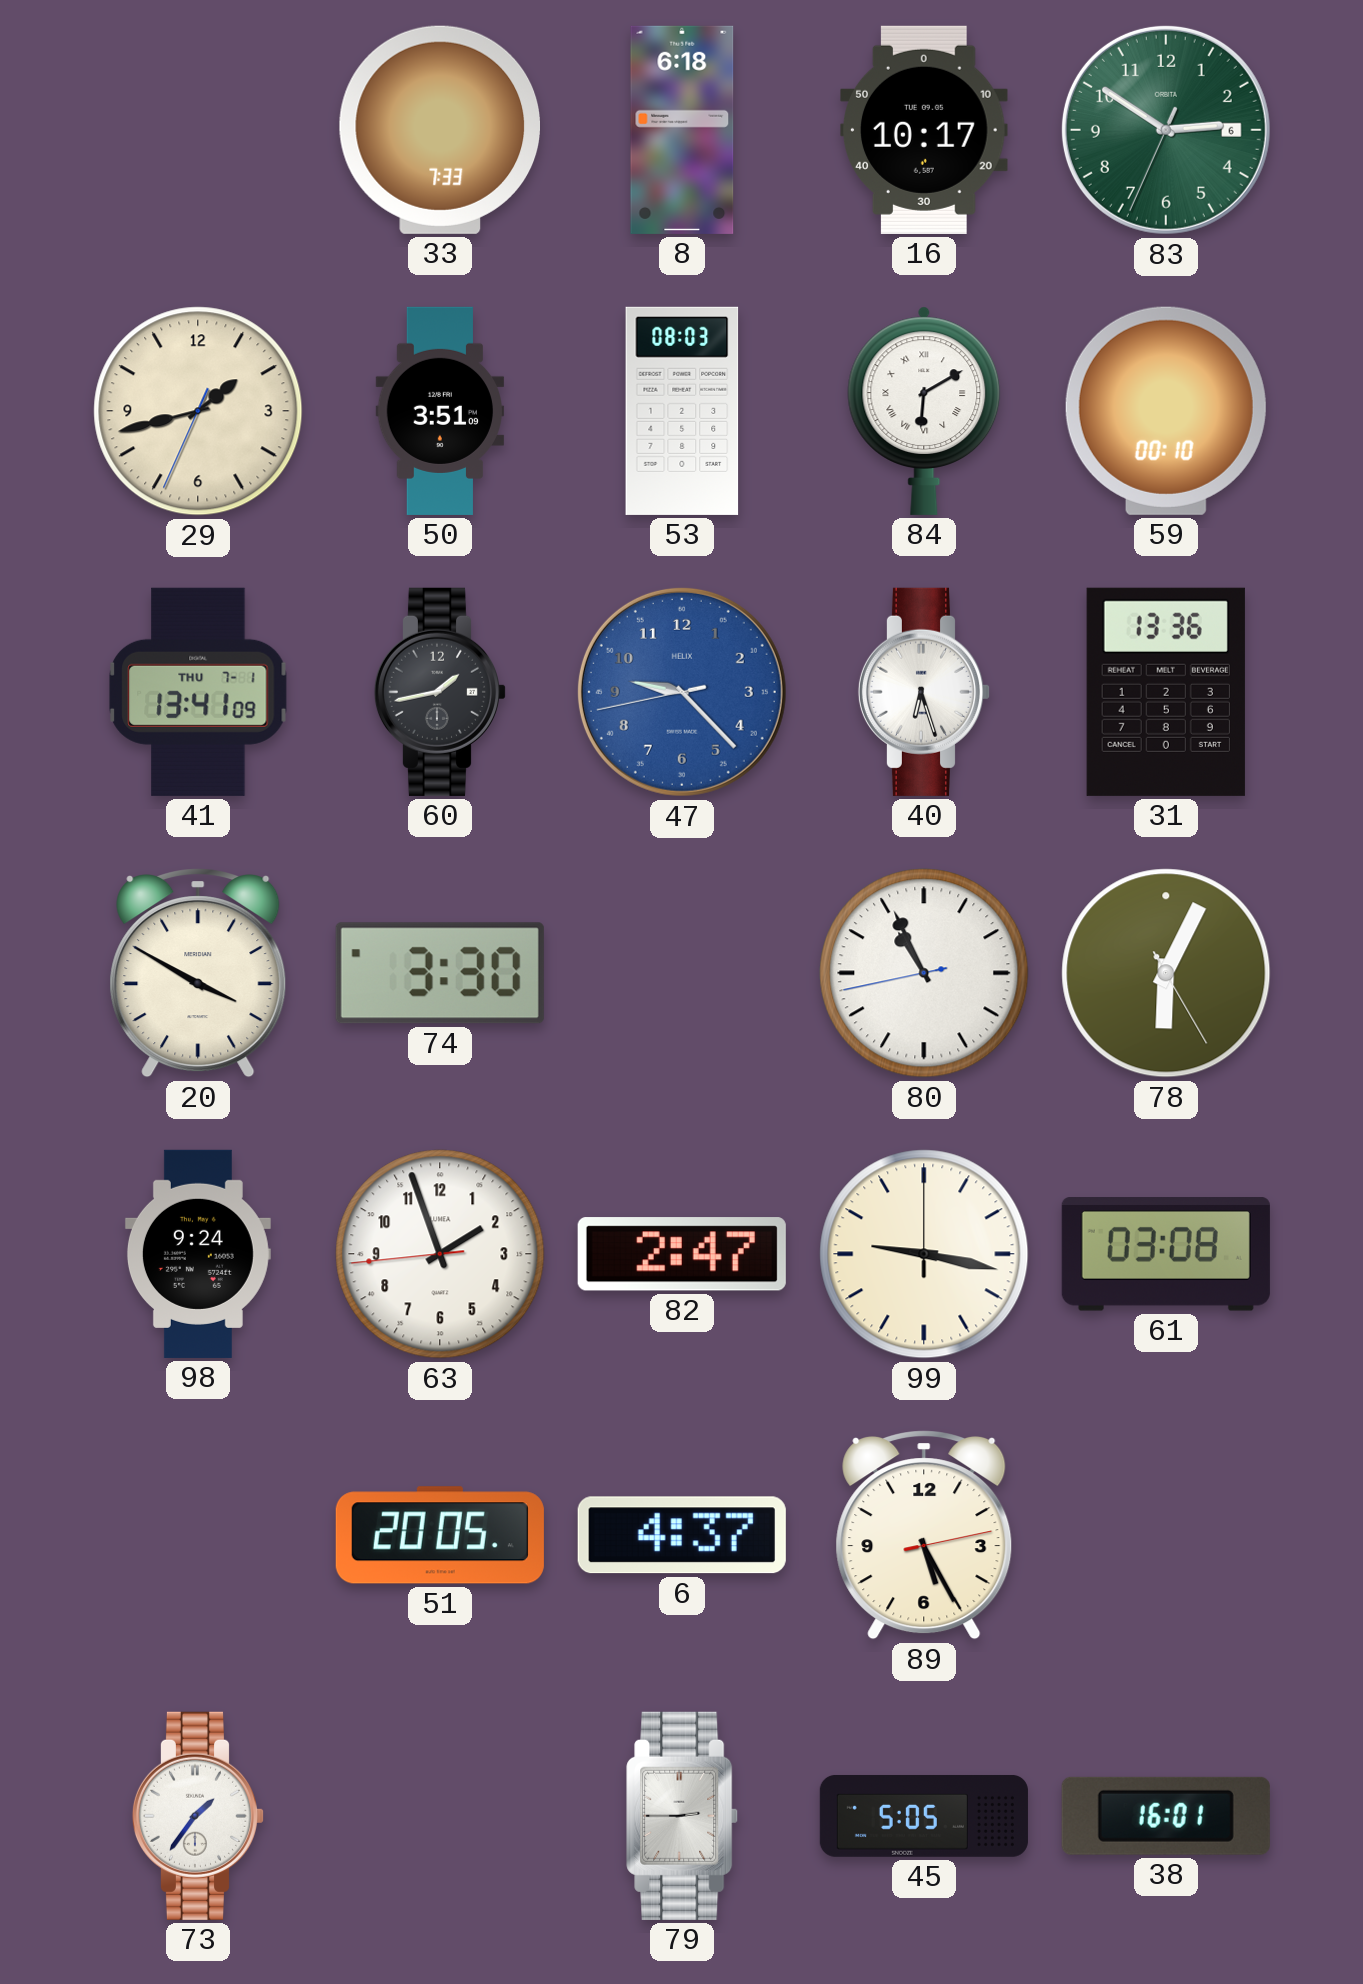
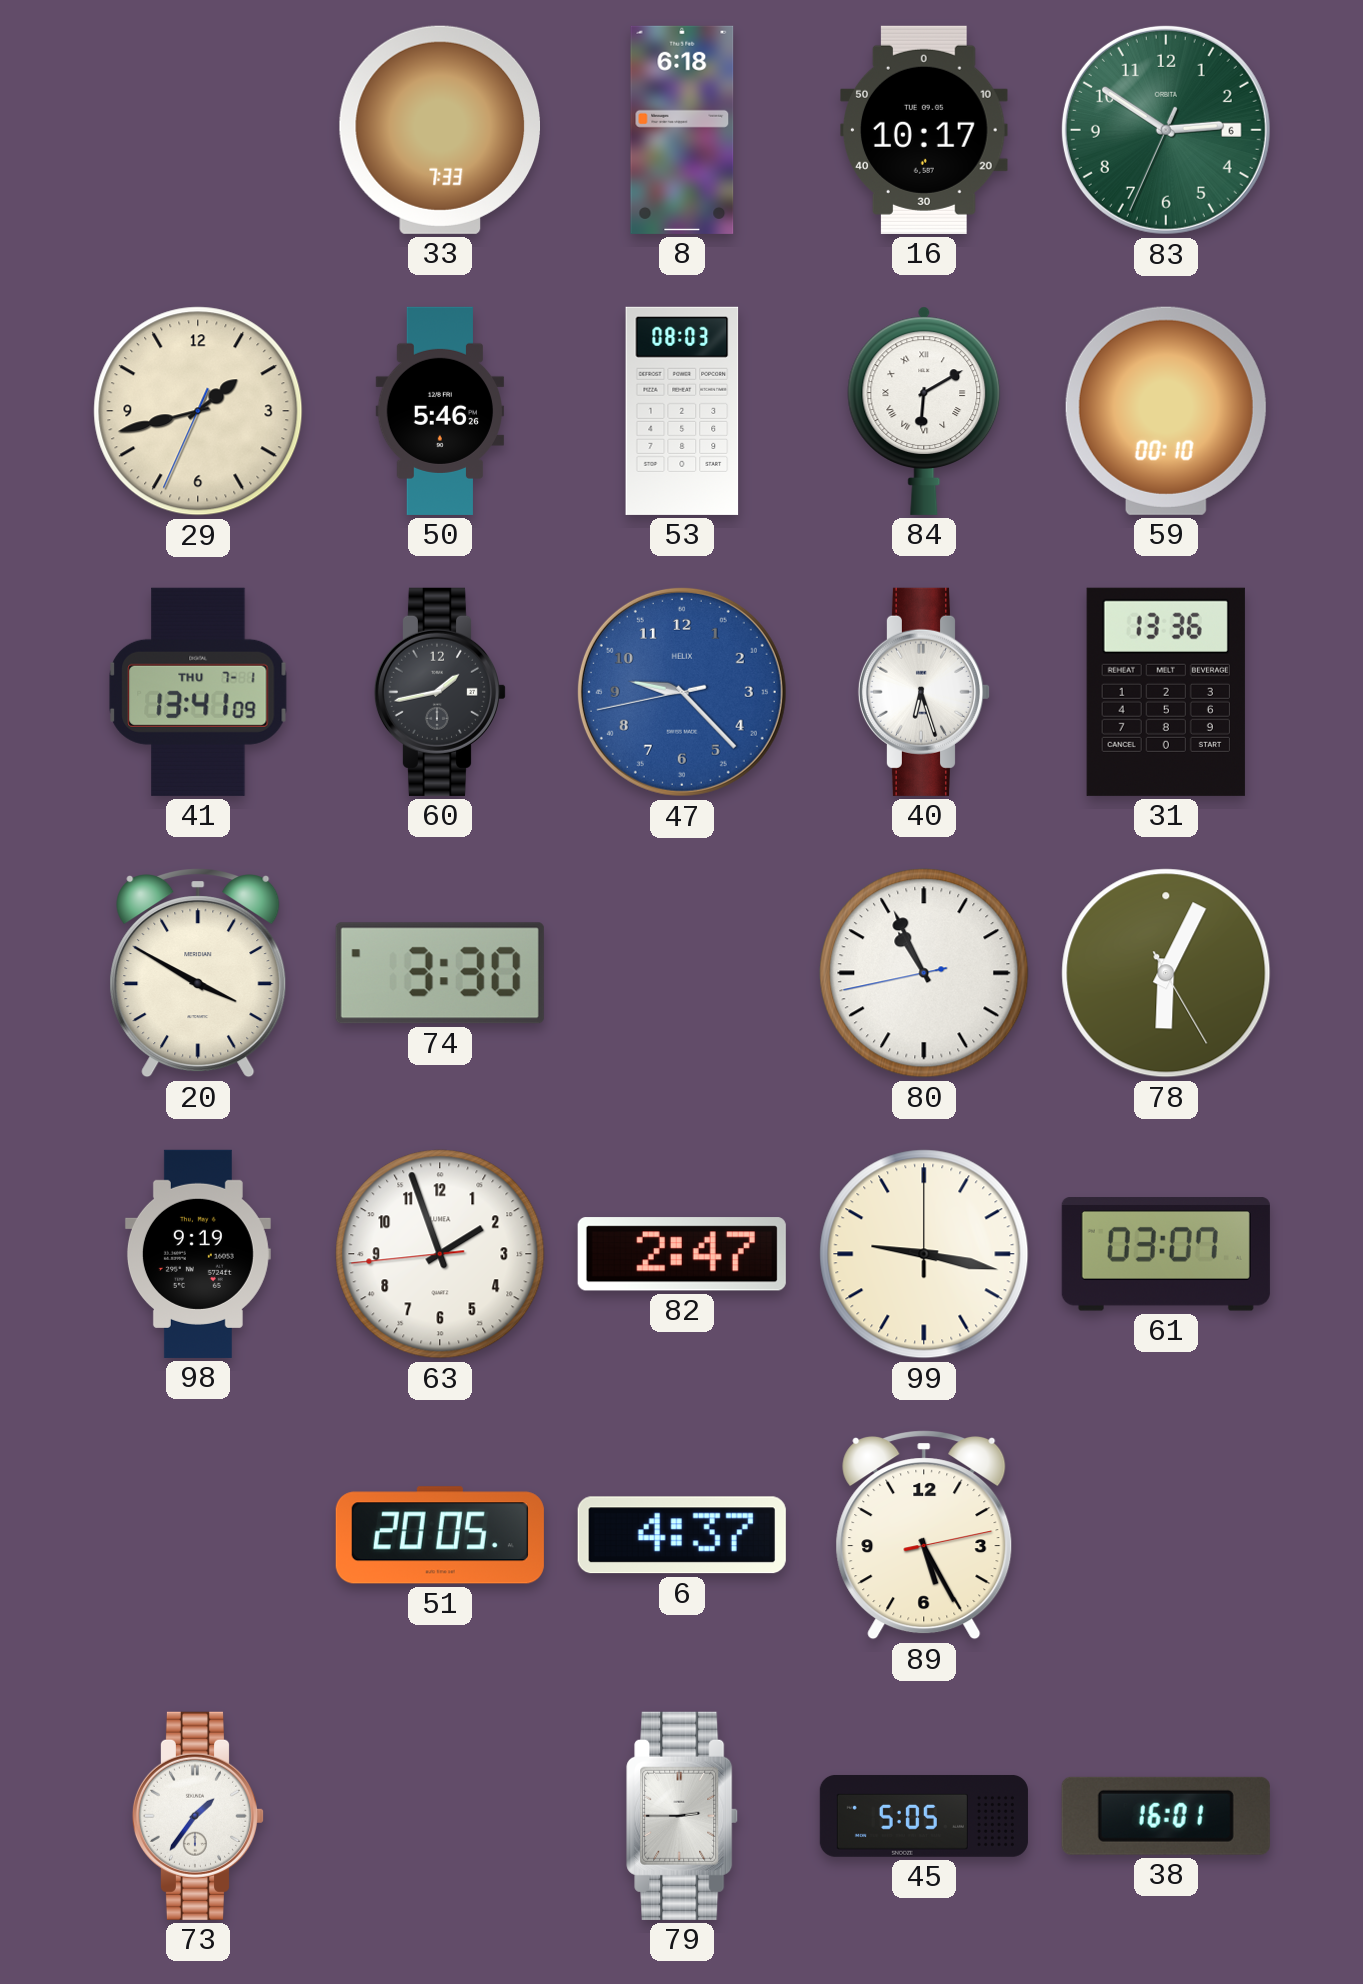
50: 3:51 -> 5:46 (440, 411)
98: 9:24 -> 9:19 (198, 1254)
61: 03:08 -> 03:07 (1166, 1254)
